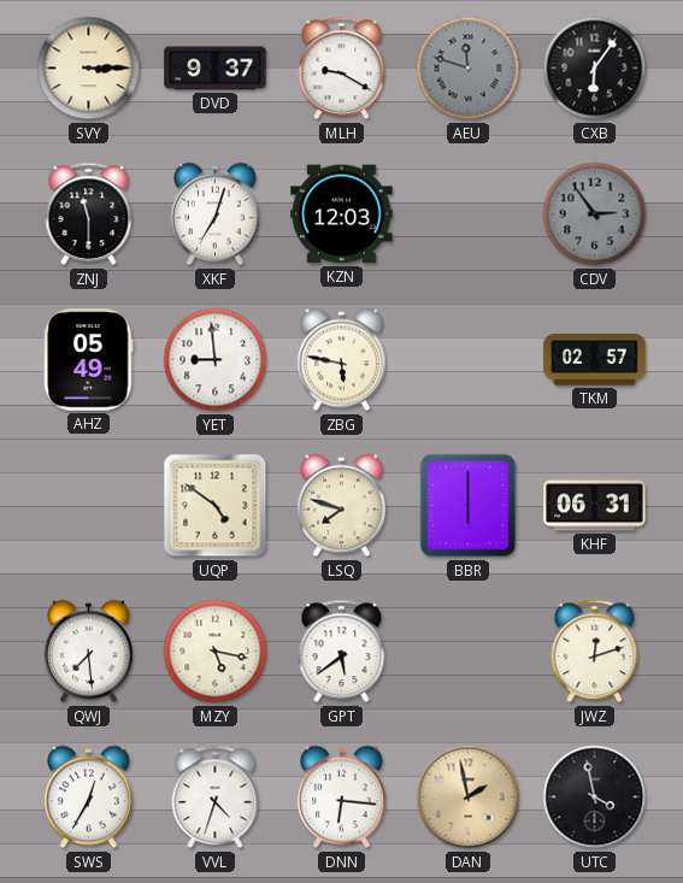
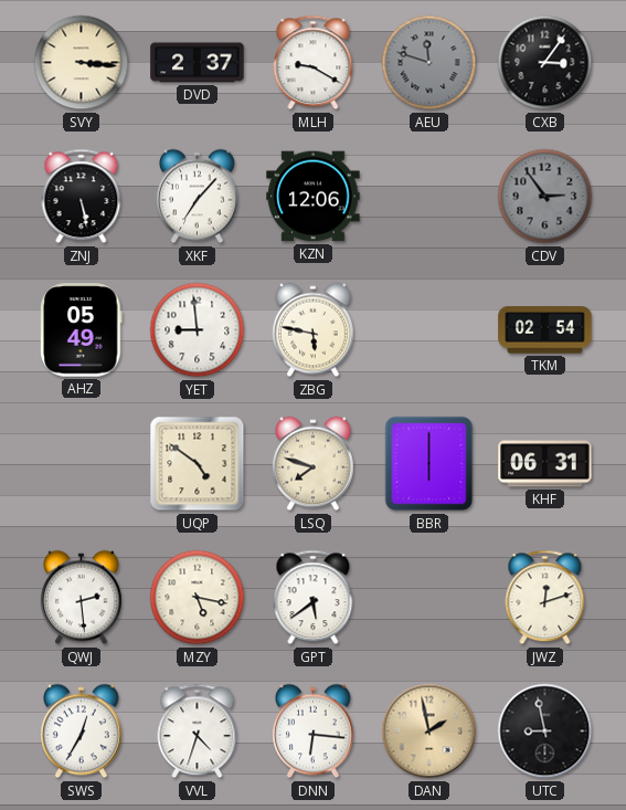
SVY: 3:15 -> 3:16 (82, 63)
DVD: 9:37 -> 2:37 (198, 63)
CXB: 6:06 -> 3:06 (545, 63)
ZNJ: 11:30 -> 5:28 (82, 197)
XKF: 7:03 -> 7:07 (198, 197)
KZN: 12:03 -> 12:06 (314, 197)
TKM: 02:57 -> 02:54 (545, 330)
QWJ: 7:29 -> 2:29 (82, 598)
UTC: 3:58 -> 8:58 (545, 732)
